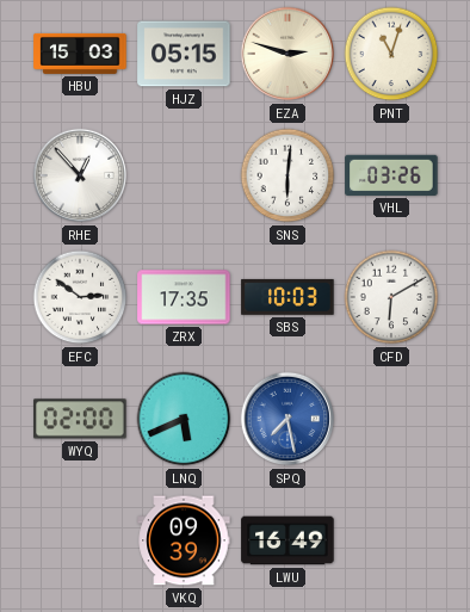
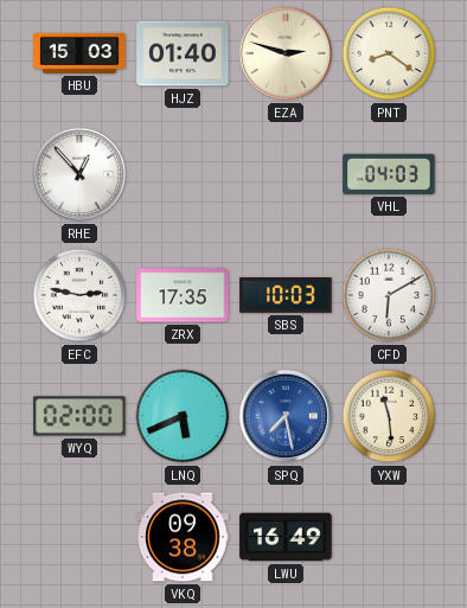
HJZ: 05:15 -> 01:40 (183, 53)
PNT: 11:03 -> 8:21 (389, 53)
SNS: 6:01 -> none (287, 175)
VHL: 03:26 -> 04:03 (389, 174)
EFC: 2:51 -> 2:47 (79, 295)
YXW: none -> 11:29 (389, 416)
VKQ: 09:39 -> 09:38 (183, 537)
